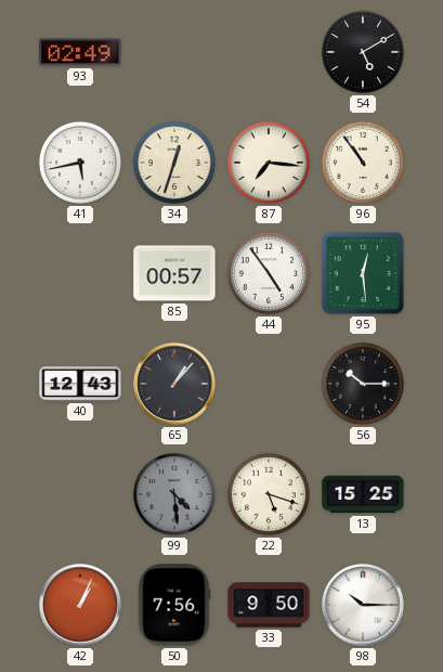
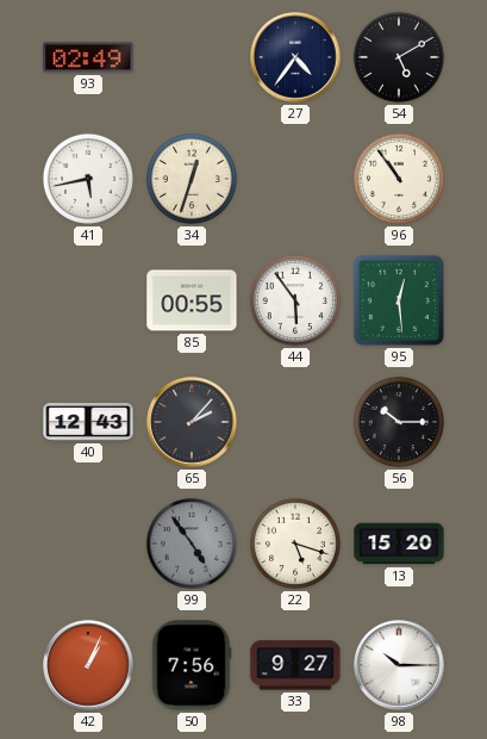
27: none -> 4:36 (295, 57)
87: 7:16 -> none (269, 163)
85: 00:57 -> 00:55 (192, 300)
44: 4:54 -> 5:54 (295, 300)
65: 1:07 -> 2:07 (192, 422)
99: 4:29 -> 4:54 (192, 544)
13: 15:25 -> 15:20 (399, 544)
33: 9:50 -> 9:27 (295, 665)
